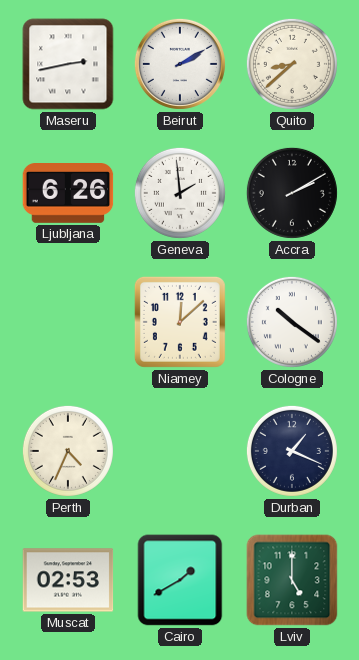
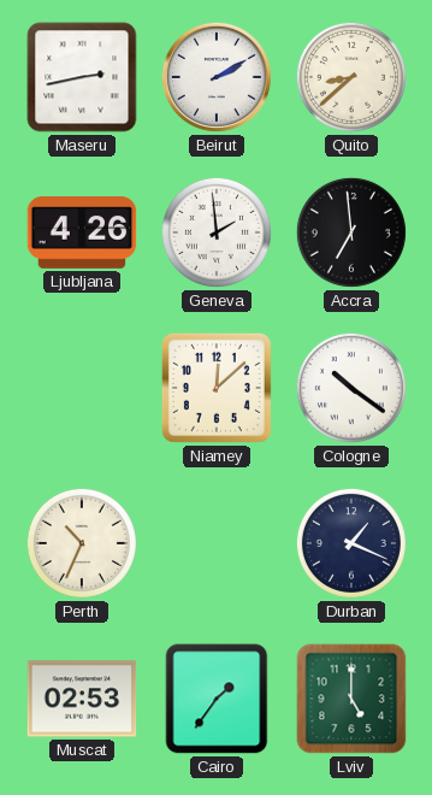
Ljubljana: 6:26 -> 4:26 (82, 234)
Accra: 2:10 -> 6:59 (351, 232)
Perth: 4:34 -> 10:34 (82, 543)
Cairo: 1:40 -> 1:36 (217, 699)
